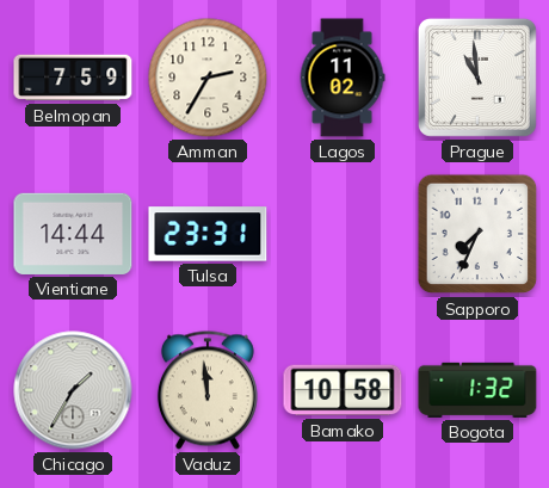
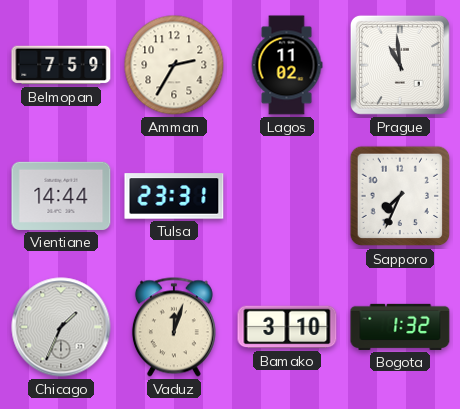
Chicago: 1:35 -> 1:34 (61, 327)
Vaduz: 11:59 -> 12:03 (174, 327)
Bamako: 10:58 -> 3:10 (287, 327)
